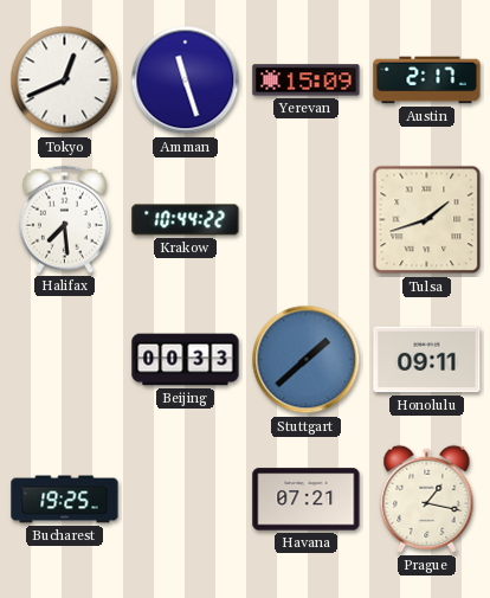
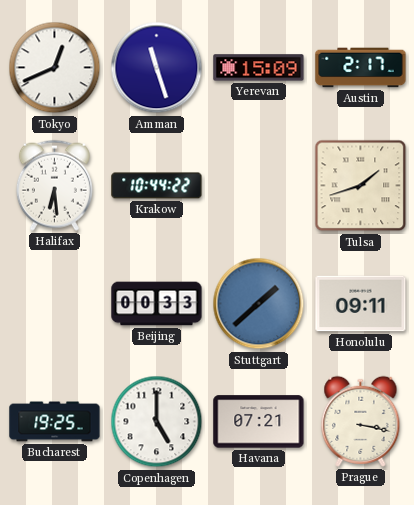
Halifax: 7:29 -> 6:29 (54, 185)
Copenhagen: none -> 5:00 (157, 422)
Prague: 1:17 -> 3:17 (361, 421)
